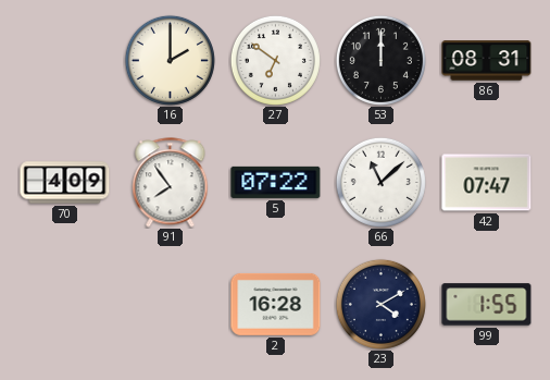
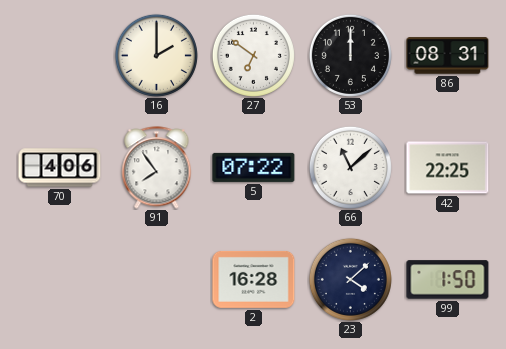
70: 4:09 -> 4:06 (60, 168)
42: 07:47 -> 22:25 (448, 168)
23: 4:10 -> 4:08 (350, 279)
99: 1:55 -> 1:50 (448, 280)
